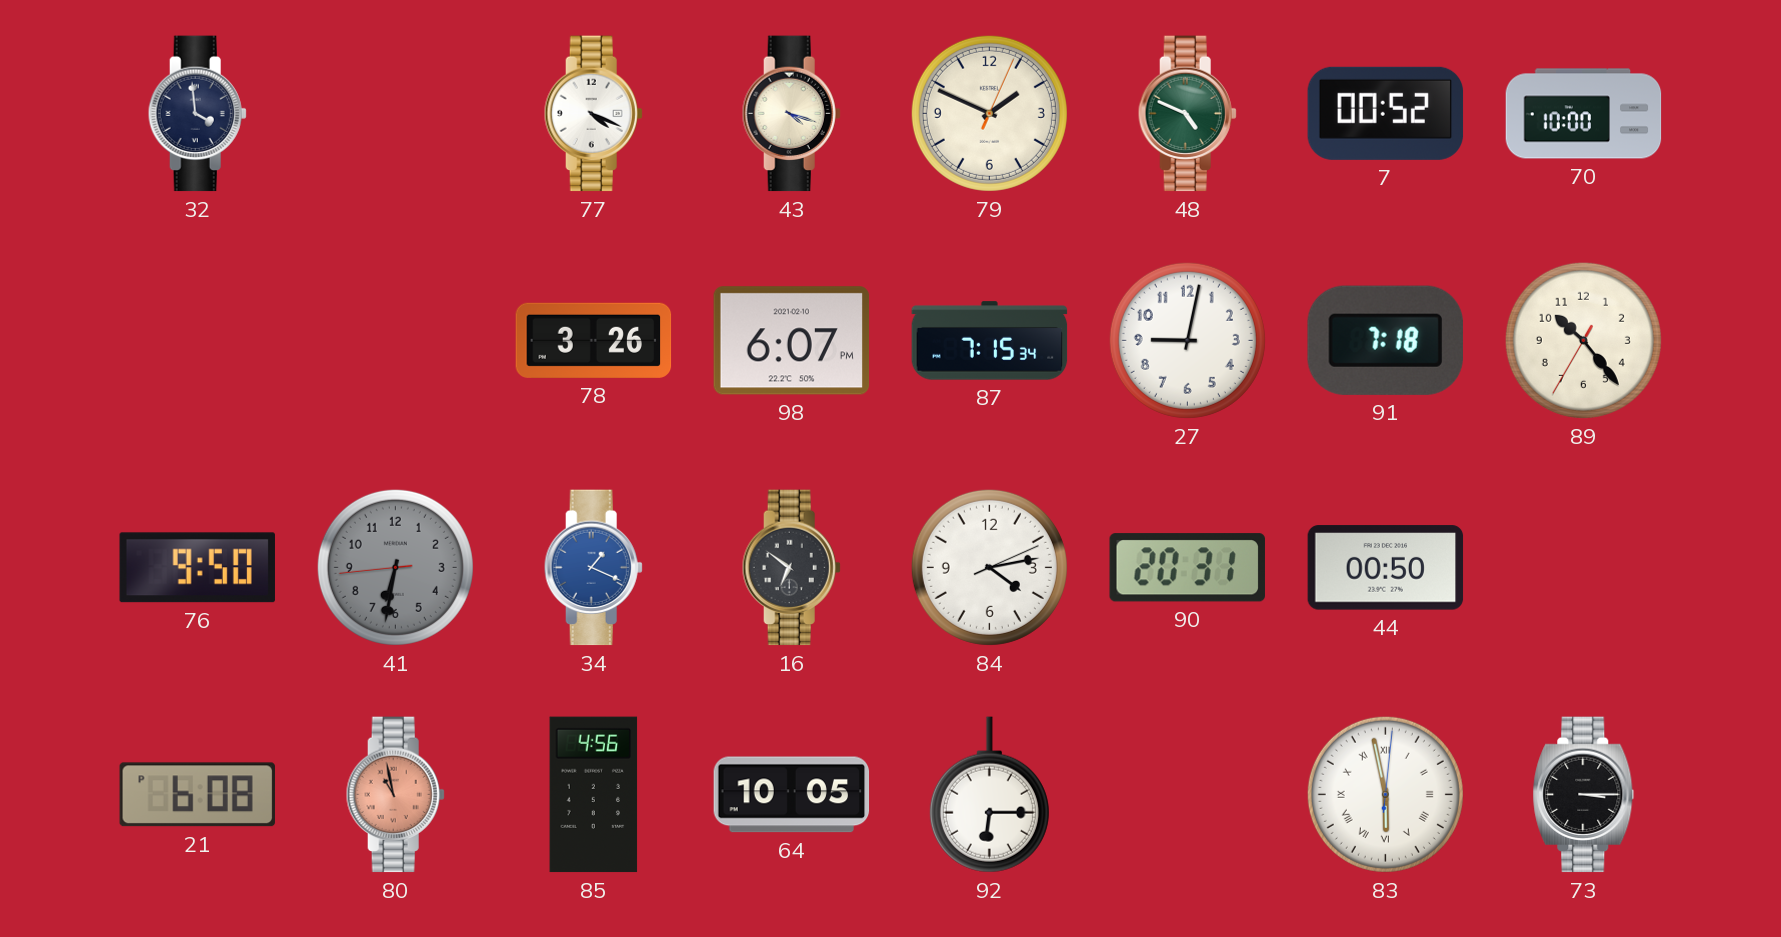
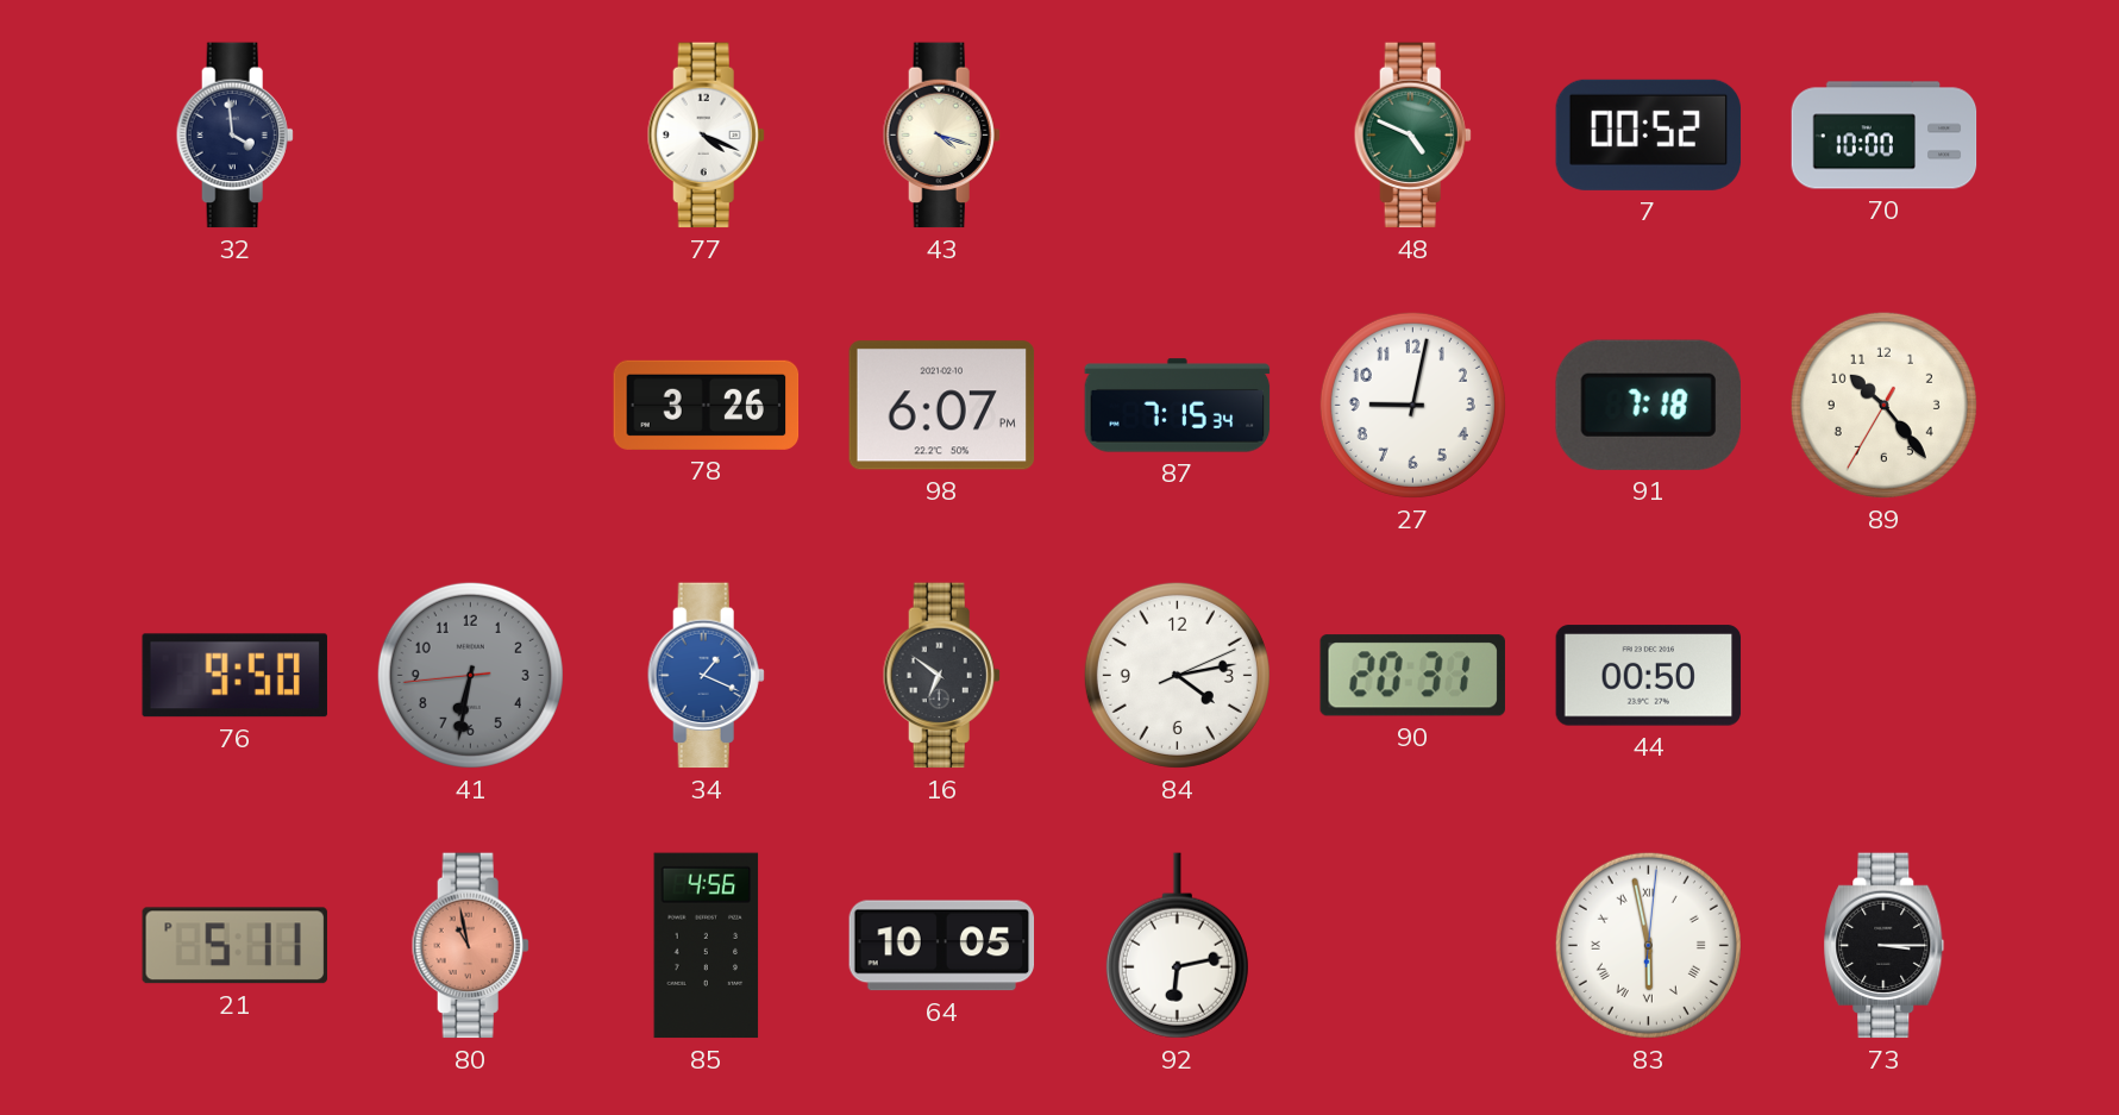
79: 1:49 -> none (989, 113)
21: 6:08 -> 5:11 (234, 946)
92: 6:15 -> 6:13 (1177, 946)
